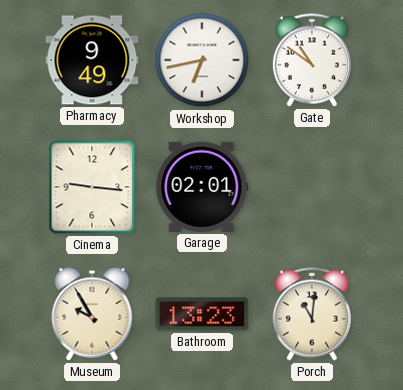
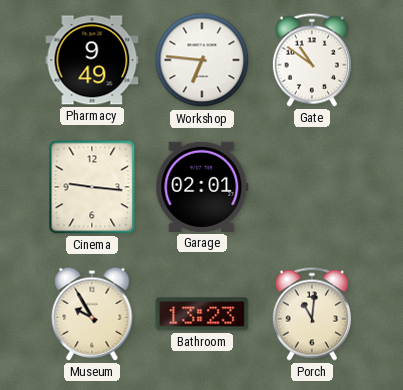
Workshop: 6:43 -> 6:46 (202, 60)
